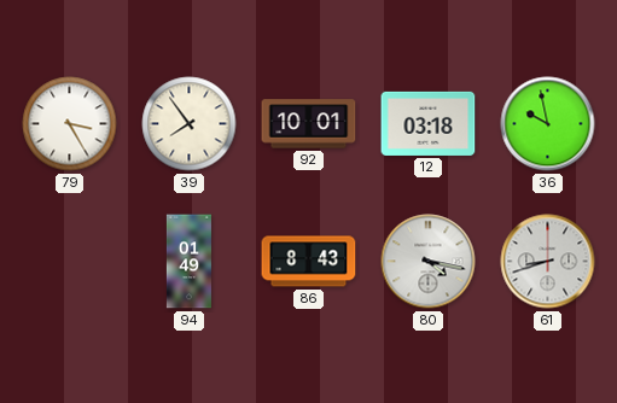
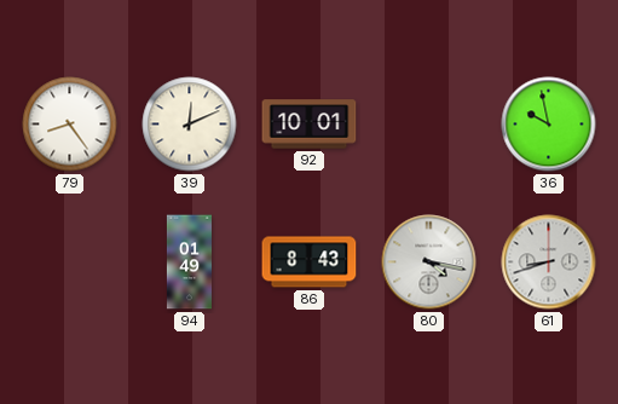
79: 3:25 -> 8:24 (70, 125)
39: 7:54 -> 12:11 (190, 125)
12: 03:18 -> none (429, 123)
